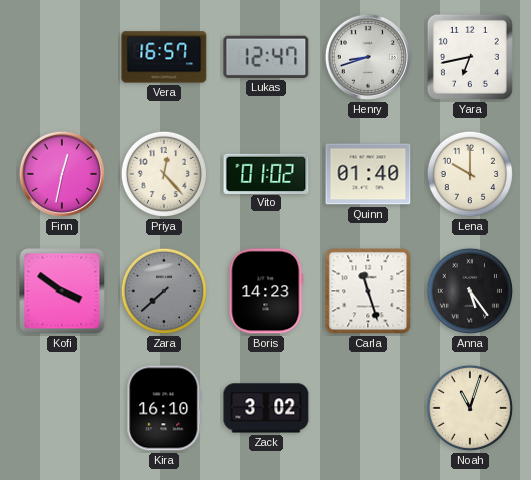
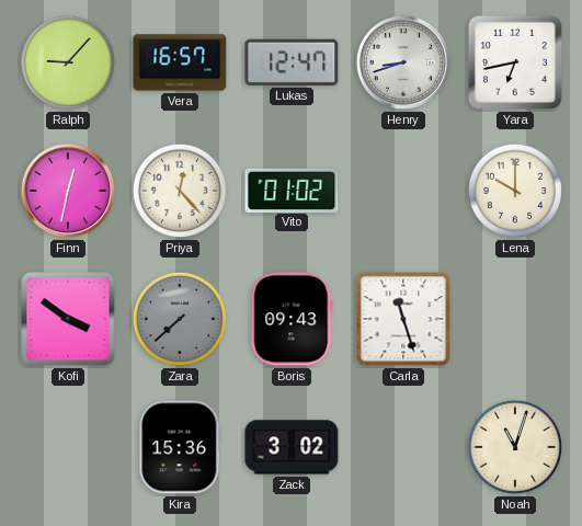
Ralph: none -> 9:07 (68, 62)
Quinn: 01:40 -> none (368, 174)
Boris: 14:23 -> 09:43 (292, 319)
Anna: 5:24 -> none (470, 291)
Kira: 16:10 -> 15:36 (180, 447)
